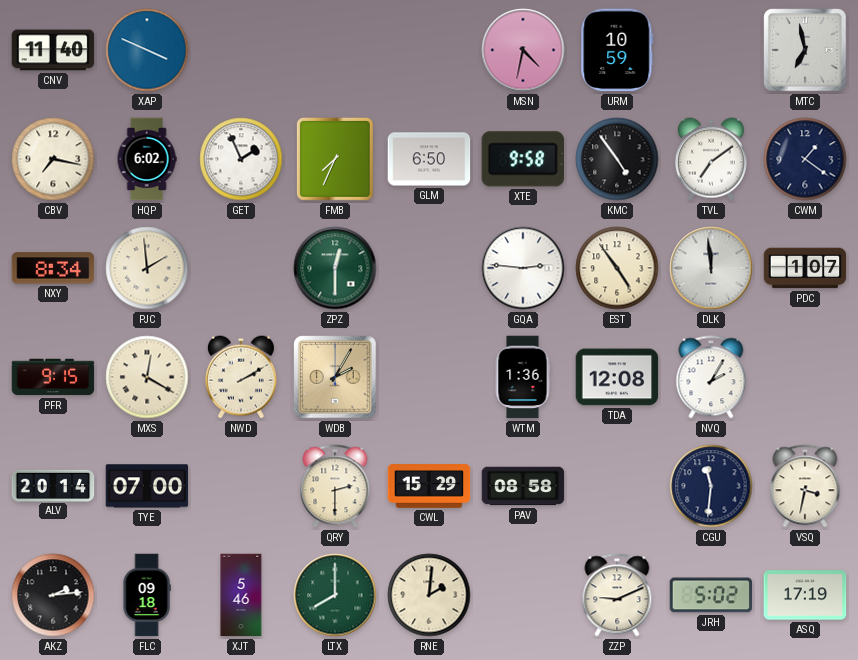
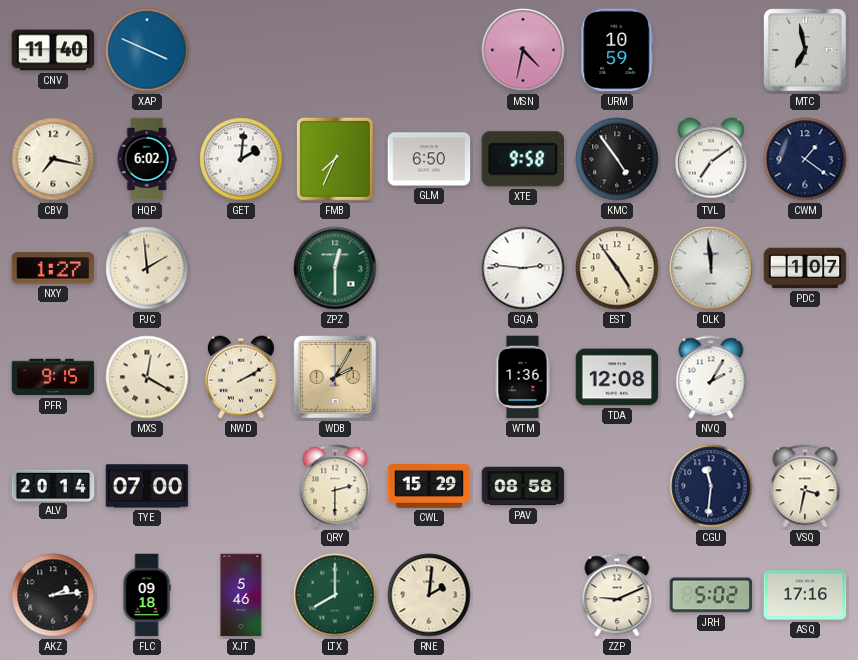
GET: 1:56 -> 2:01 (241, 159)
NXY: 8:34 -> 1:27 (53, 268)
ASQ: 17:19 -> 17:16 (805, 595)
